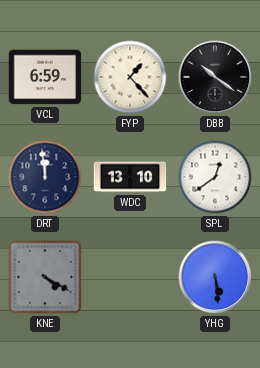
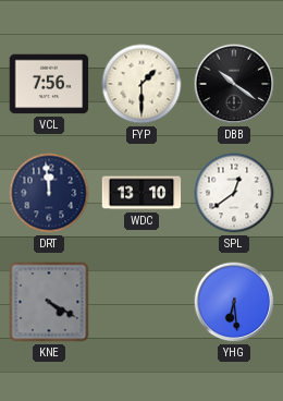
VCL: 6:59 -> 7:56 (49, 84)
FYP: 1:23 -> 1:30 (141, 84)
YHG: 5:29 -> 6:29 (234, 302)
